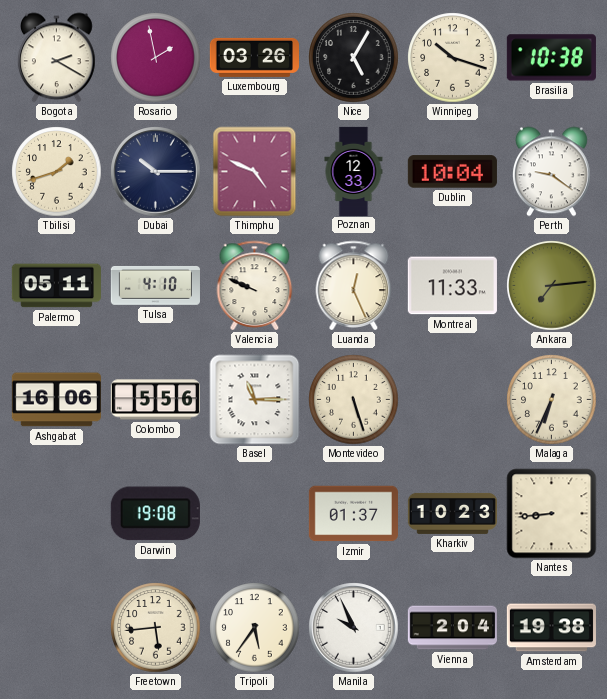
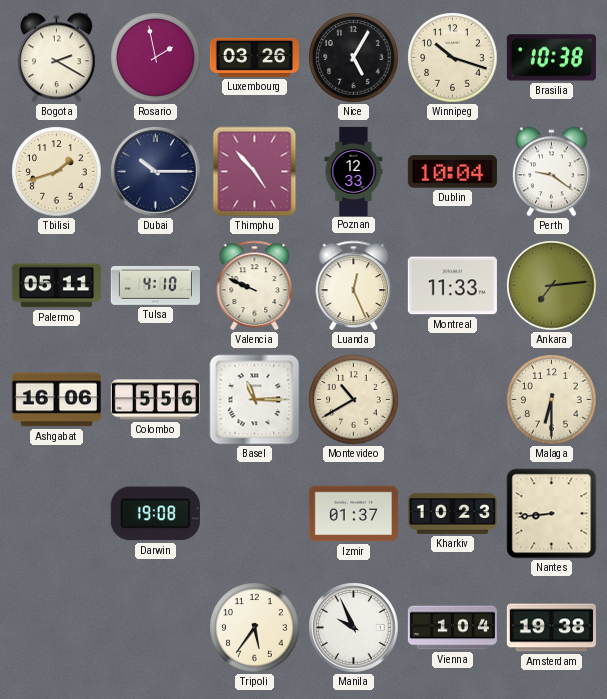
Thimphu: 4:49 -> 4:53 (255, 172)
Montevideo: 5:27 -> 10:40 (354, 400)
Malaga: 6:34 -> 6:30 (552, 400)
Freetown: 5:44 -> none (156, 628)
Vienna: 2:04 -> 1:04 (452, 628)
